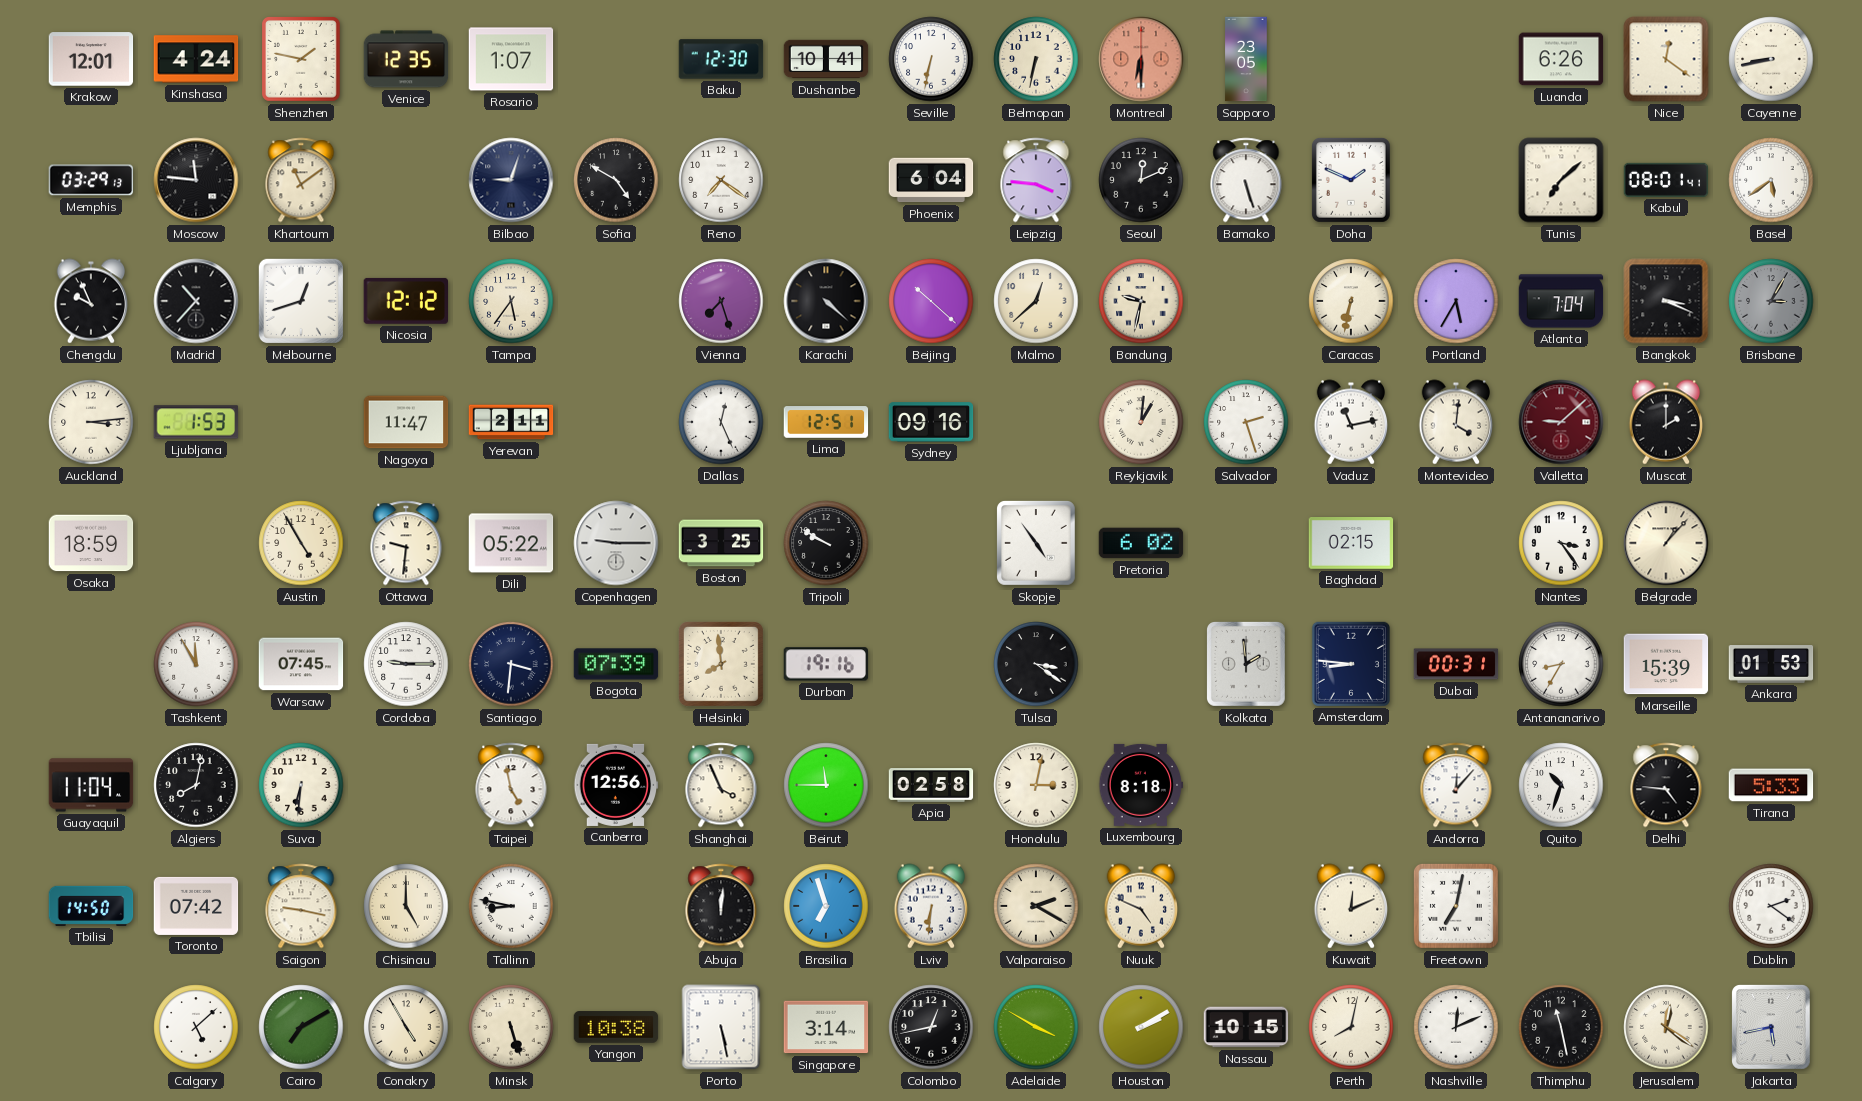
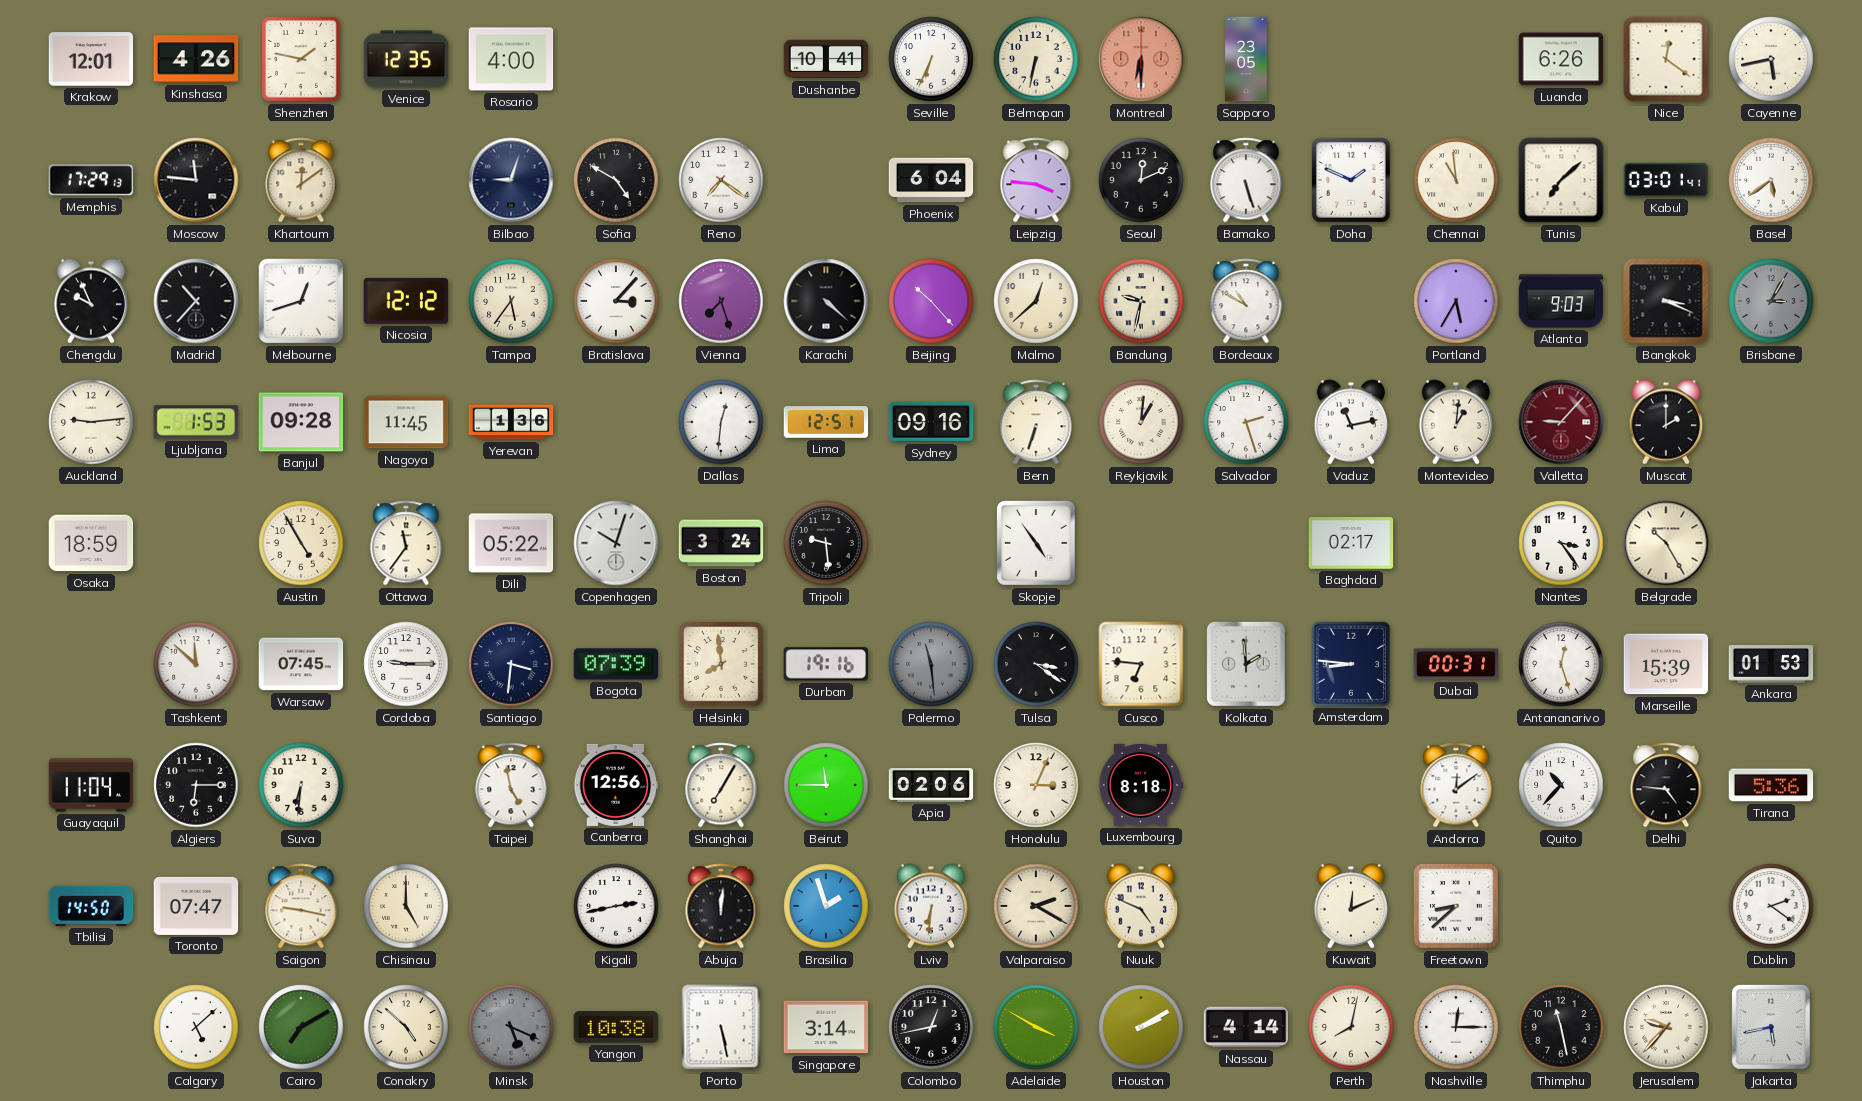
Kinshasa: 4:24 -> 4:26 (196, 59)
Rosario: 1:07 -> 4:00 (511, 59)
Baku: 12:30 -> none (721, 59)
Seville: 6:32 -> 6:34 (931, 59)
Cayenne: 8:43 -> 5:43 (1771, 59)
Memphis: 03:29 -> 17:29 (91, 180)
Khartoum: 11:09 -> 12:09 (301, 180)
Chennai: none -> 10:59 (1456, 180)
Kabul: 08:01 -> 03:01 (1666, 180)
Bratislava: none -> 3:07 (616, 301)
Beijing: 10:22 -> 10:23 (931, 301)
Bordeaux: none -> 10:50 (1246, 301)
Caracas: 6:32 -> none (1351, 301)
Atlanta: 7:04 -> 9:03 (1561, 301)
Auckland: 3:14 -> 9:14 (91, 422)
Banjul: none -> 09:28 (301, 422)
Nagoya: 11:47 -> 11:45 (406, 422)
Yerevan: 2:11 -> 1:36 (511, 422)
Dallas: 12:26 -> 12:31 (721, 422)
Bern: none -> 6:33 (1036, 422)
Montevideo: 4:01 -> 1:01 (1456, 422)
Valletta: 9:08 -> 9:07 (1561, 422)
Ottawa: 9:31 -> 11:36 (406, 543)
Copenhagen: 9:15 -> 10:03 (616, 543)
Boston: 3:25 -> 3:24 (721, 543)
Tripoli: 9:50 -> 9:29 (826, 543)
Pretoria: 6:02 -> none (1141, 543)
Baghdad: 02:15 -> 02:17 (1351, 544)
Belgrade: 1:07 -> 10:25 (1666, 543)
Tashkent: 11:55 -> 11:52 (196, 664)
Palermo: none -> 11:29 (931, 664)
Cusco: none -> 6:46 (1141, 664)
Antananarivo: 8:35 -> 12:27 (1561, 664)
Algiers: 8:02 -> 6:15 (196, 785)
Shanghai: 3:56 -> 7:05 (721, 785)
Apia: 02:58 -> 02:06 (931, 785)
Honolulu: 3:02 -> 3:04 (1036, 785)
Andorra: 12:07 -> 12:09 (1456, 785)
Quito: 10:33 -> 10:37 (1561, 785)
Tirana: 5:33 -> 5:36 (1771, 785)
Toronto: 07:42 -> 07:47 (196, 906)
Tallinn: 8:47 -> none (511, 906)
Kigali: none -> 2:43 (616, 906)
Brasilia: 6:57 -> 1:57 (826, 906)
Freetown: 7:02 -> 8:38 (1456, 906)
Conakry: 4:55 -> 4:52 (406, 1027)
Minsk: 5:27 -> 5:19 (511, 1027)
Minsk dial: cream -> grey (511, 1027)
Nassau: 10:15 -> 4:14 (1246, 1027)
Nashville: 12:11 -> 12:15 (1456, 1027)
Jerusalem: 12:21 -> 9:37 (1666, 1027)
